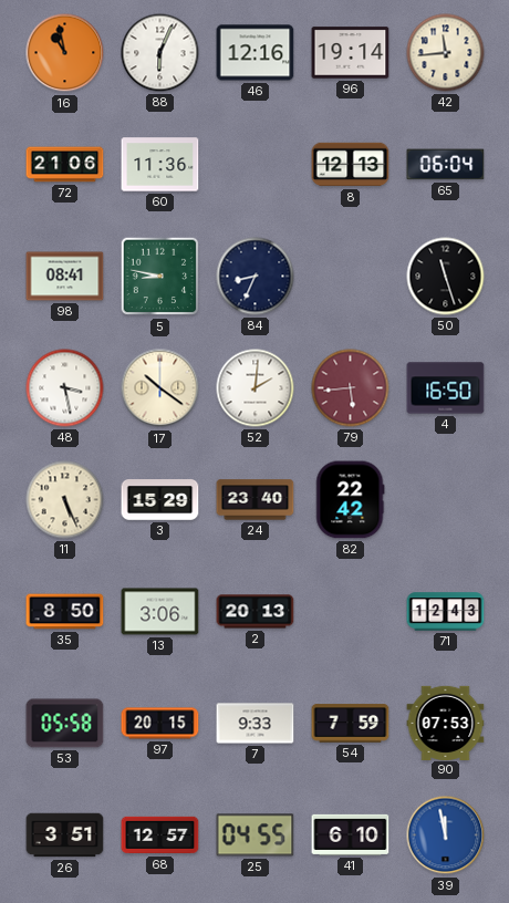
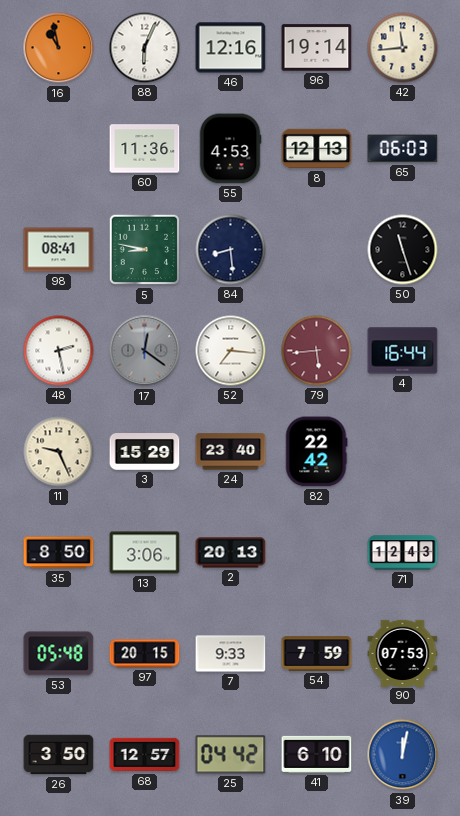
72: 21:06 -> none (65, 165)
55: none -> 4:53 (230, 149)
65: 06:04 -> 06:03 (403, 149)
84: 8:34 -> 8:29 (231, 250)
48: 3:28 -> 2:28 (59, 351)
17: 10:21 -> 12:21 (145, 351)
17 dial: cream -> grey (145, 351)
52: 2:01 -> 7:16 (231, 351)
4: 16:50 -> 16:44 (403, 351)
11: 5:26 -> 9:26 (59, 452)
53: 05:58 -> 05:48 (59, 654)
26: 3:51 -> 3:50 (59, 755)
25: 04:55 -> 04:42 (231, 755)
39: 11:58 -> 12:02 (403, 755)
